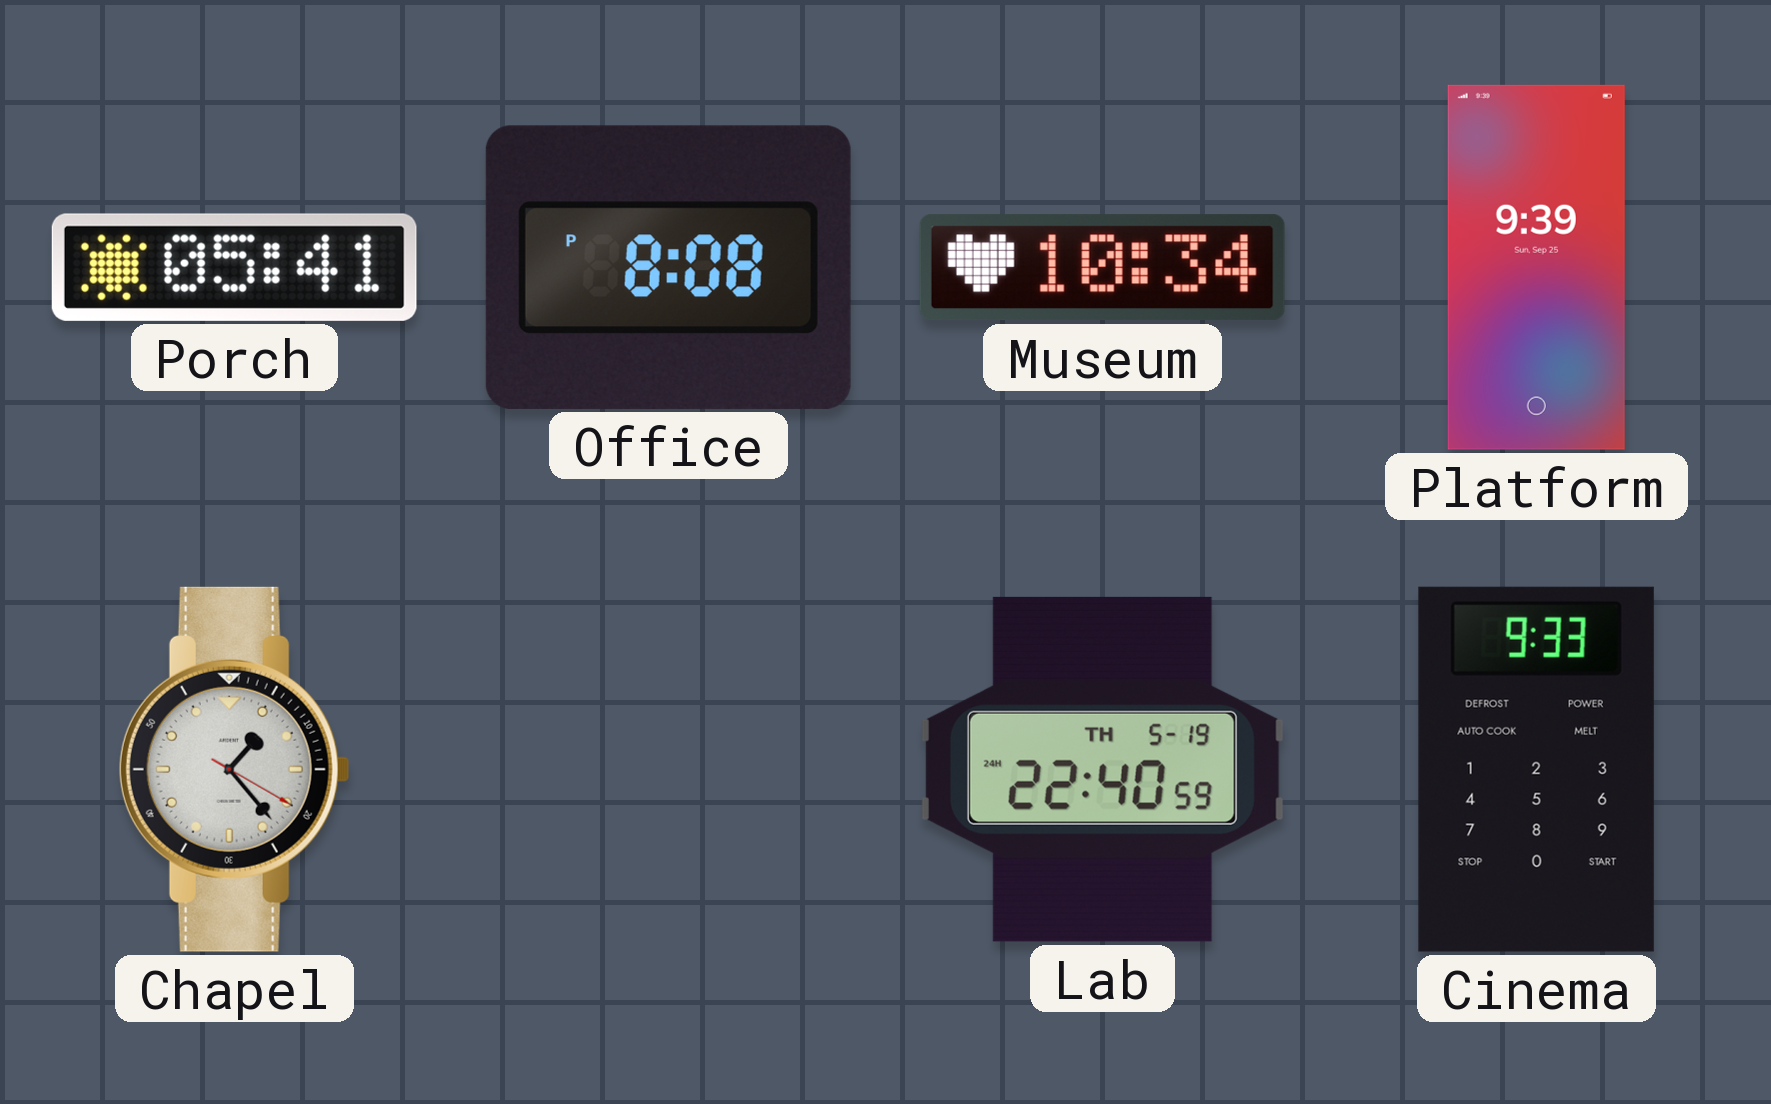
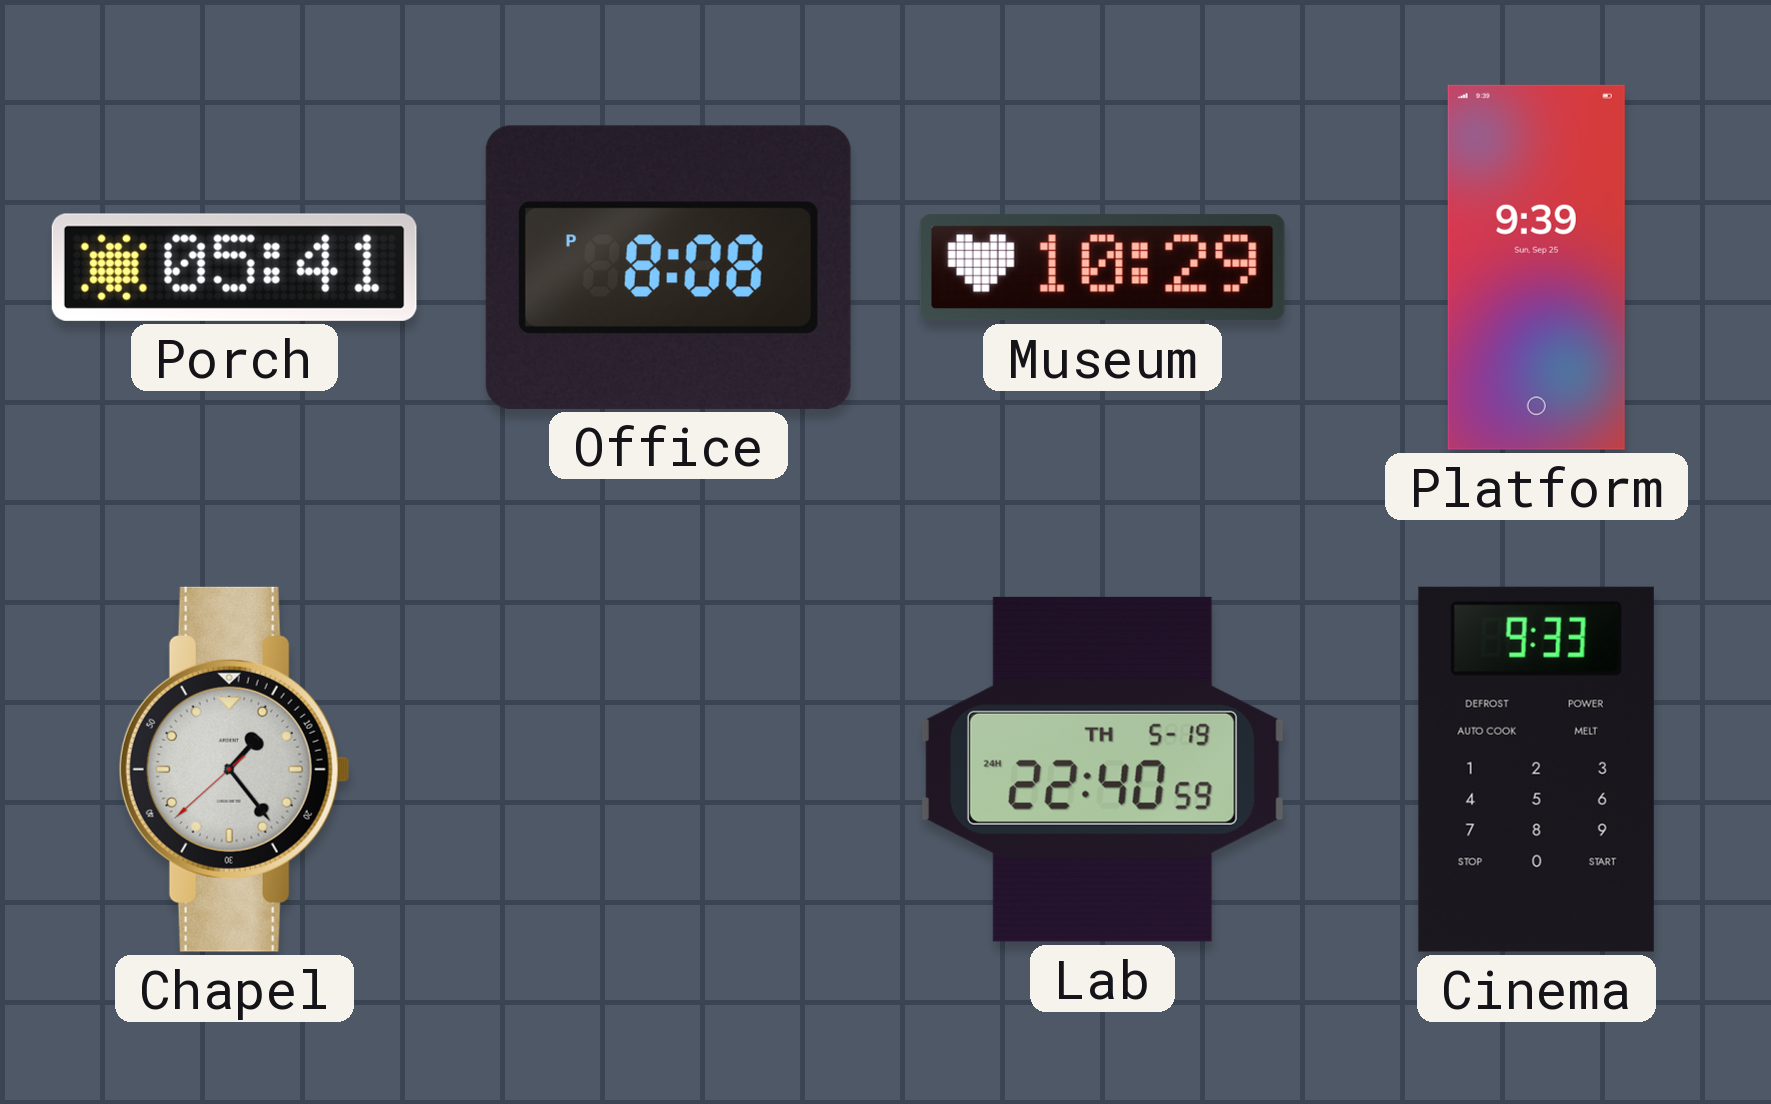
Museum: 10:34 -> 10:29 (1102, 268)
Chapel: 1:23:20 -> 1:23:38 (234, 769)
